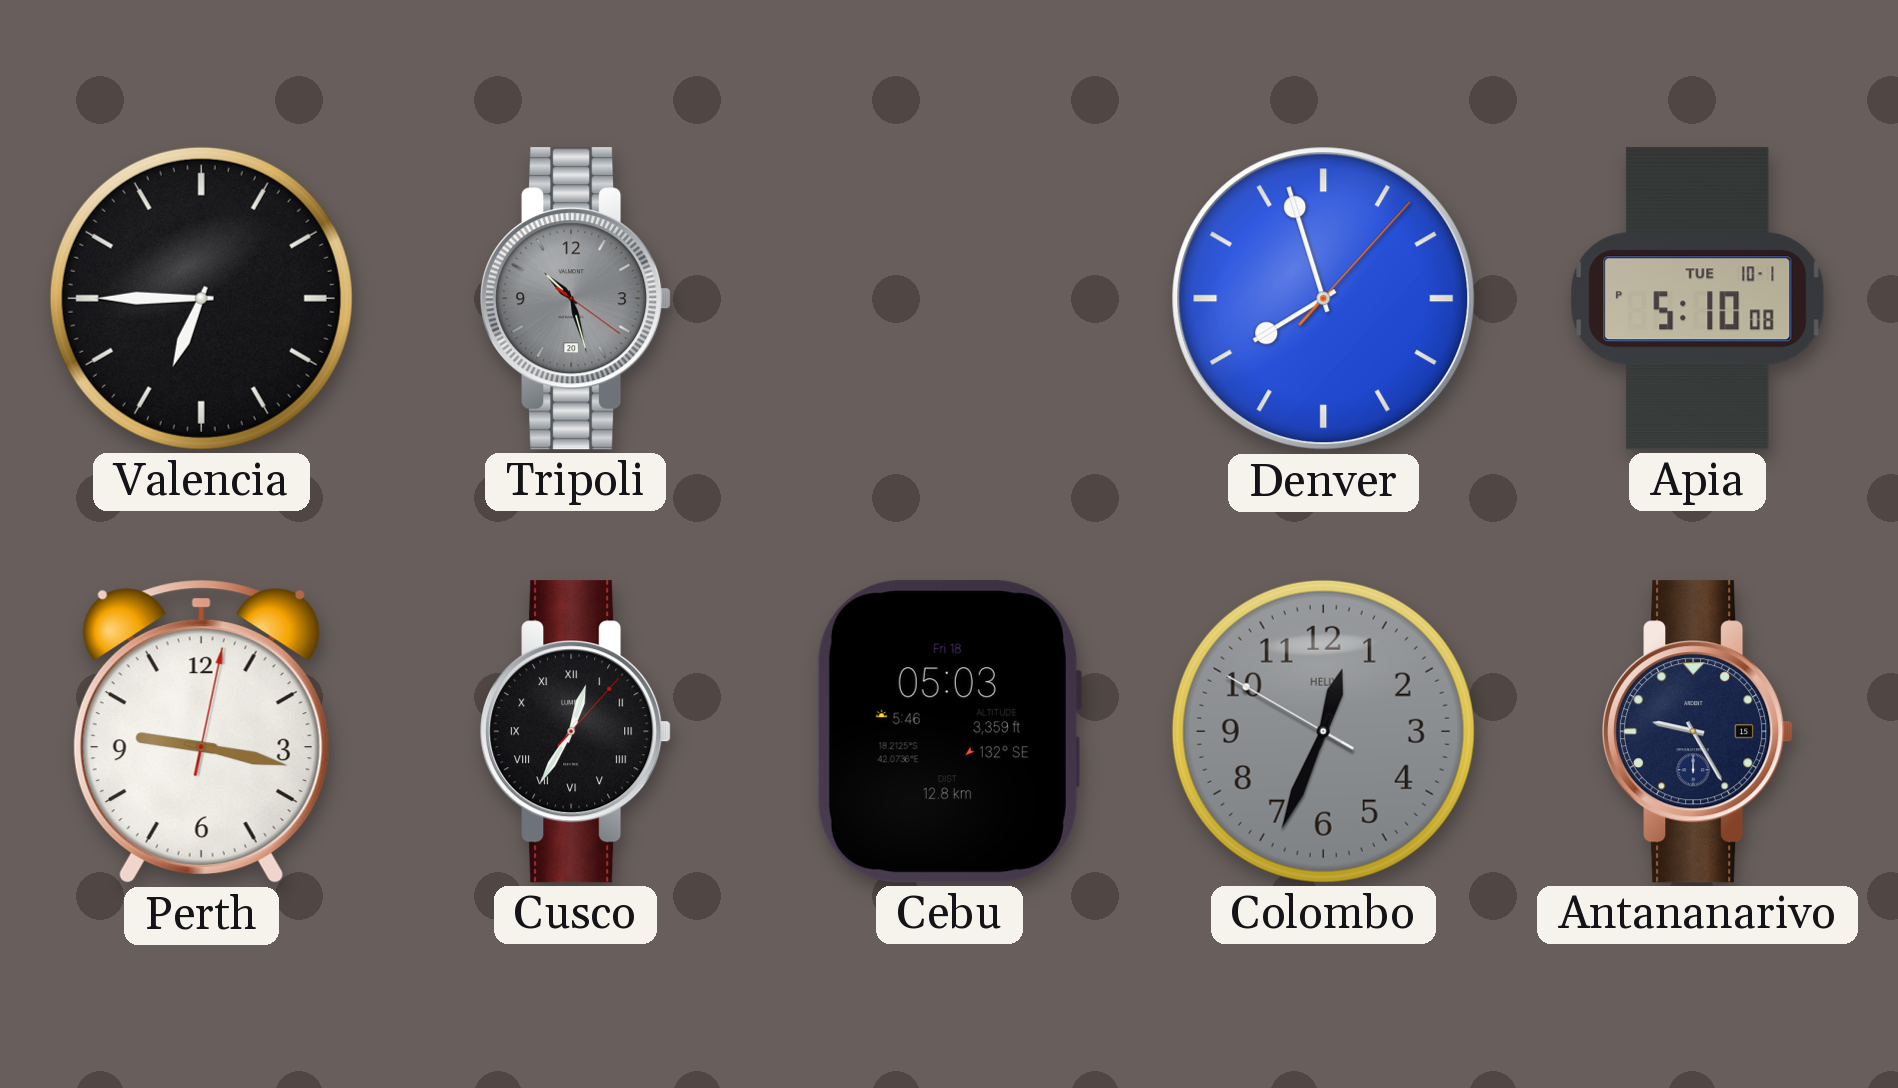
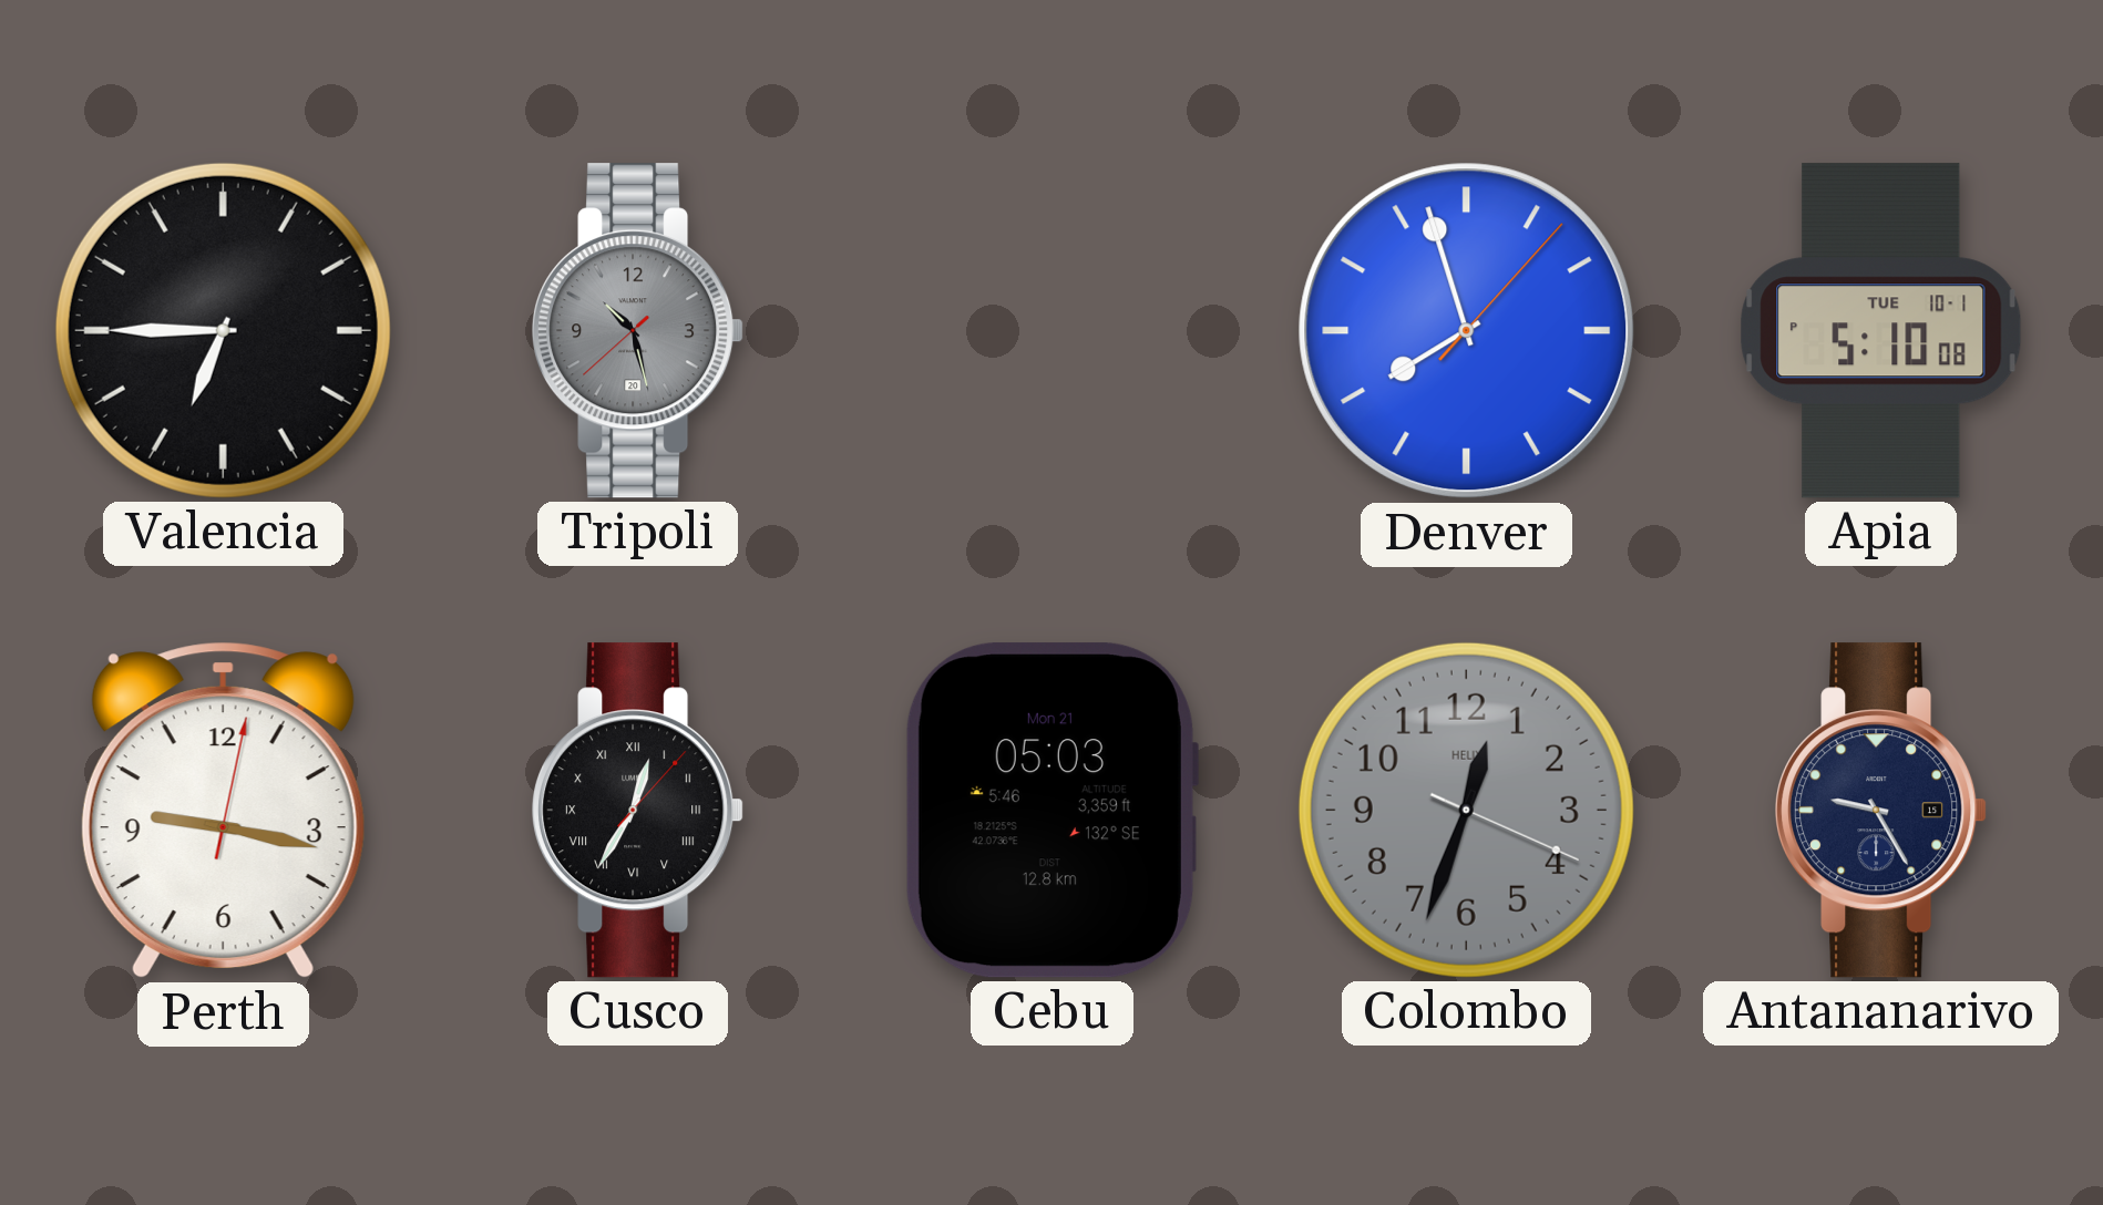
Tripoli: 10:27:21 -> 10:27:38 (638, 331)
Cebu date: Fri 18 -> Mon 21 (1051, 811)
Colombo: 12:33:50 -> 12:33:19 (1466, 810)
